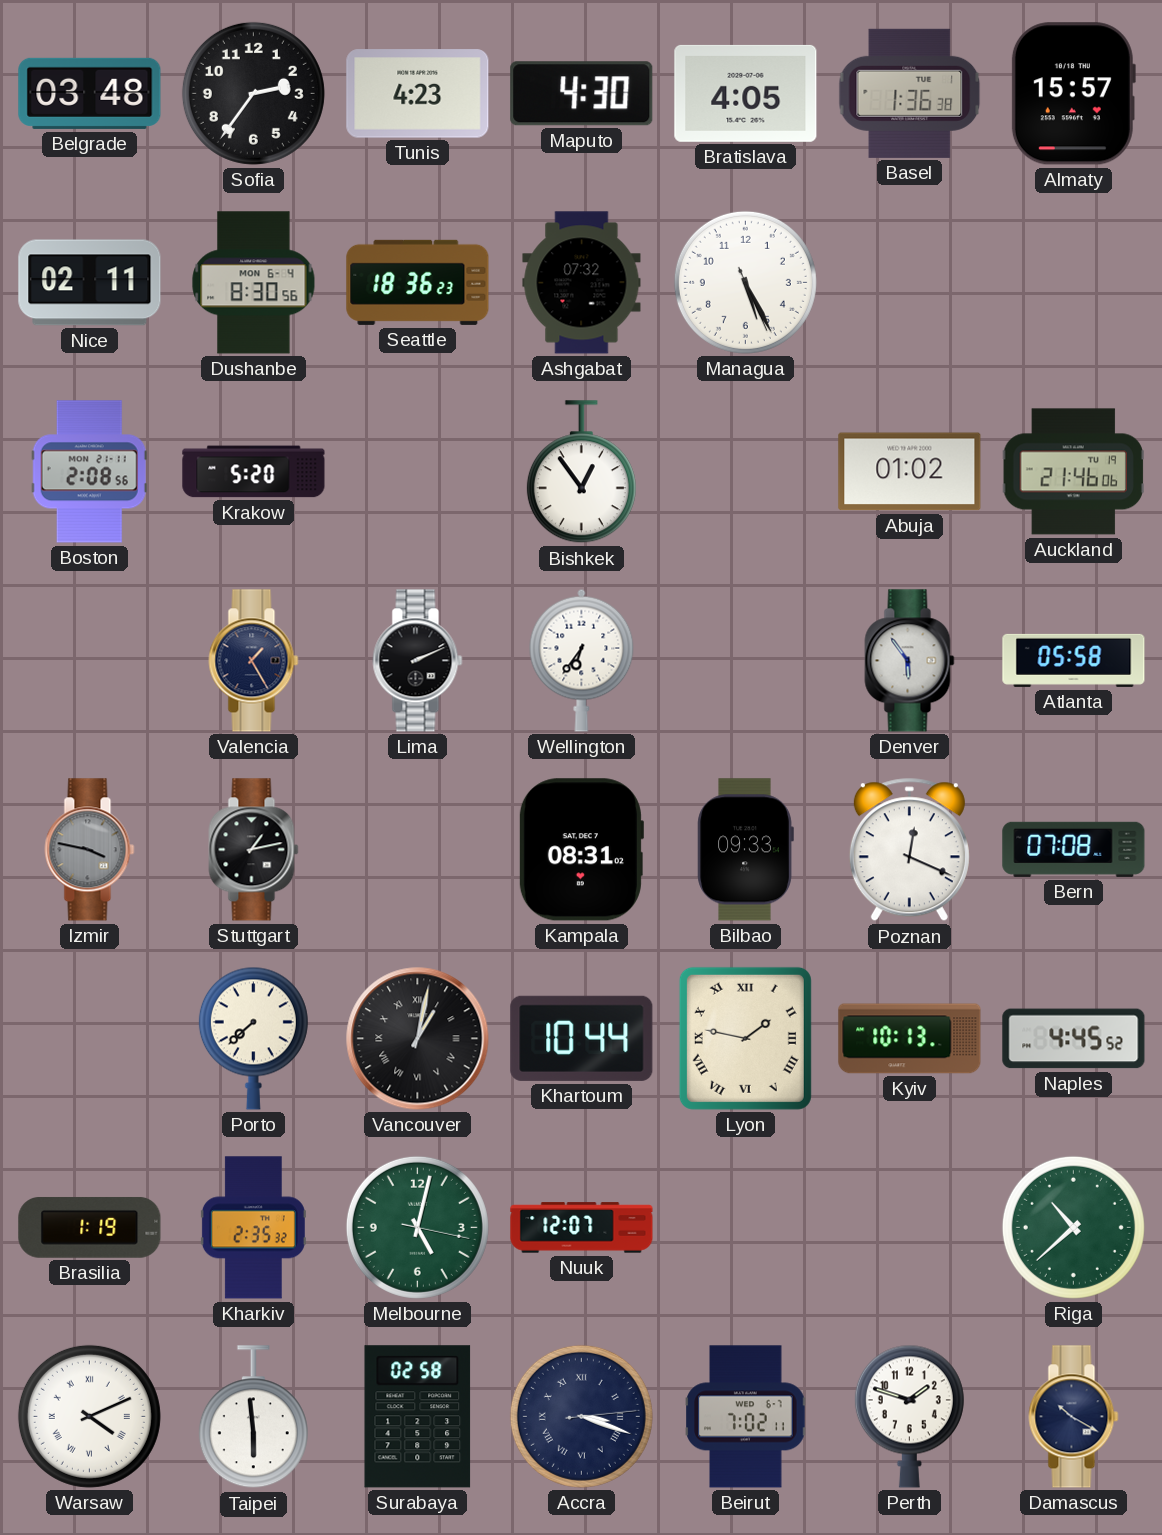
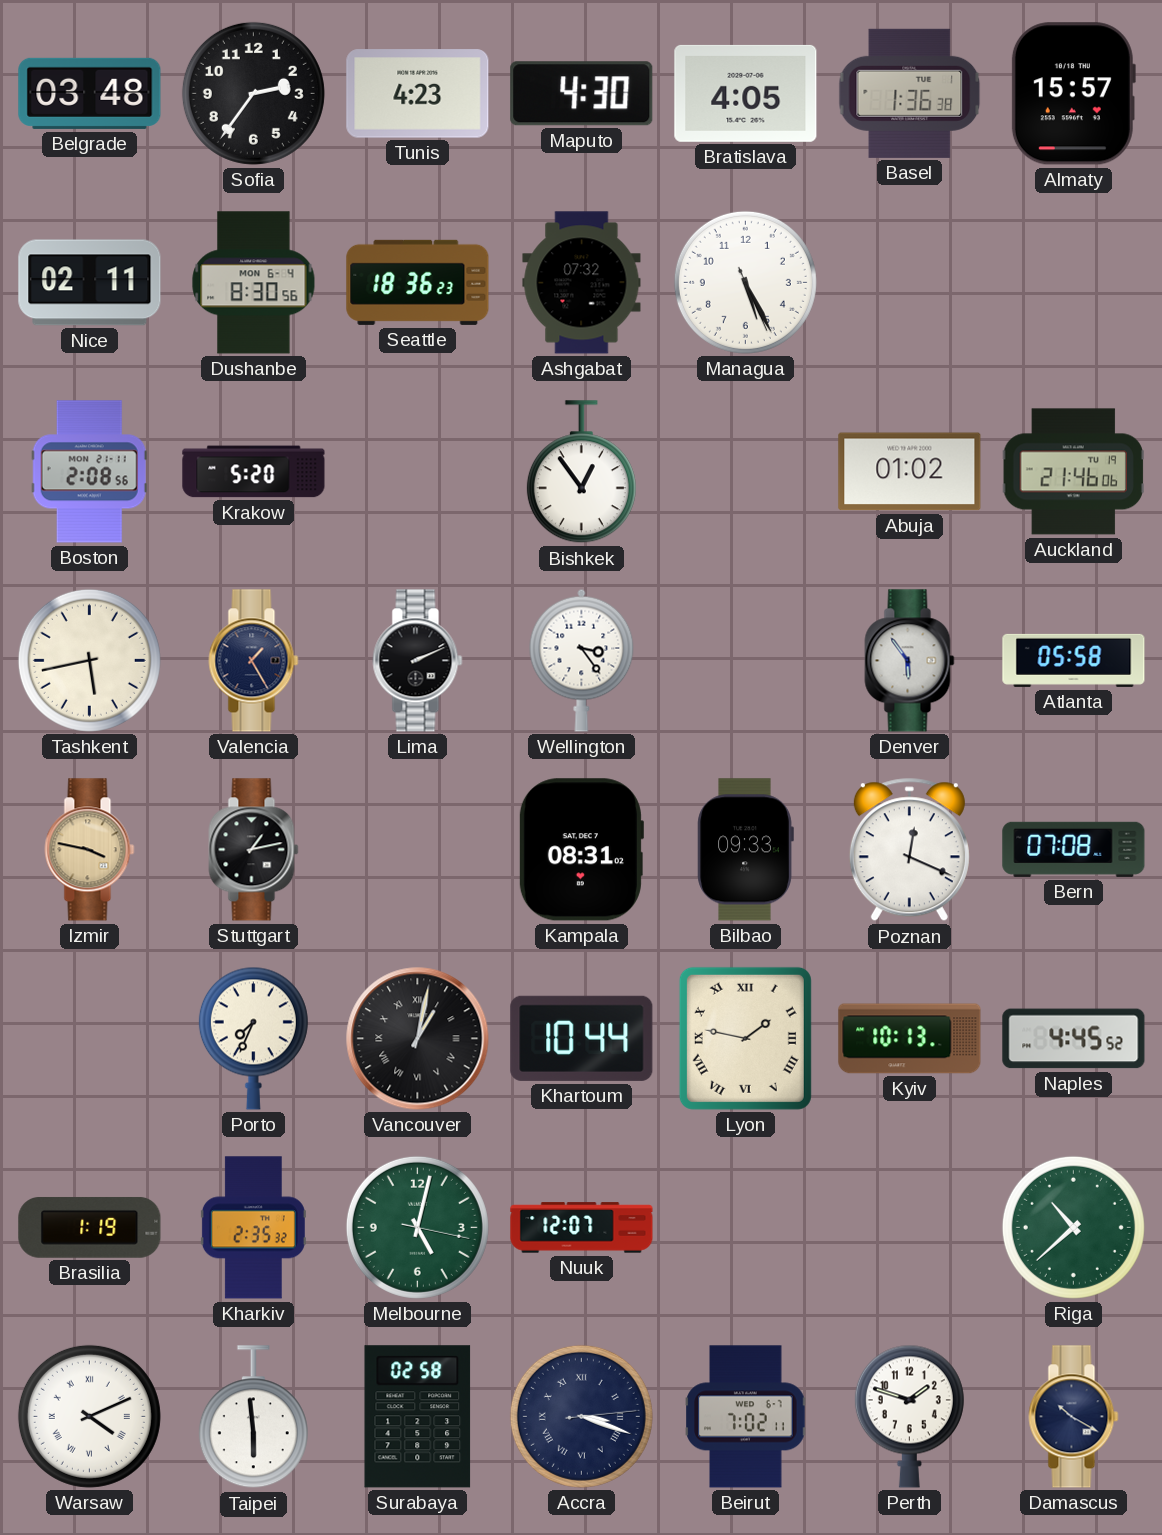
Tashkent: none -> 5:43 (89, 660)
Wellington: 6:36 -> 3:24 (582, 660)
Izmir dial: grey -> champagne (90, 850)
Porto: 7:38 -> 7:34 (253, 1038)
